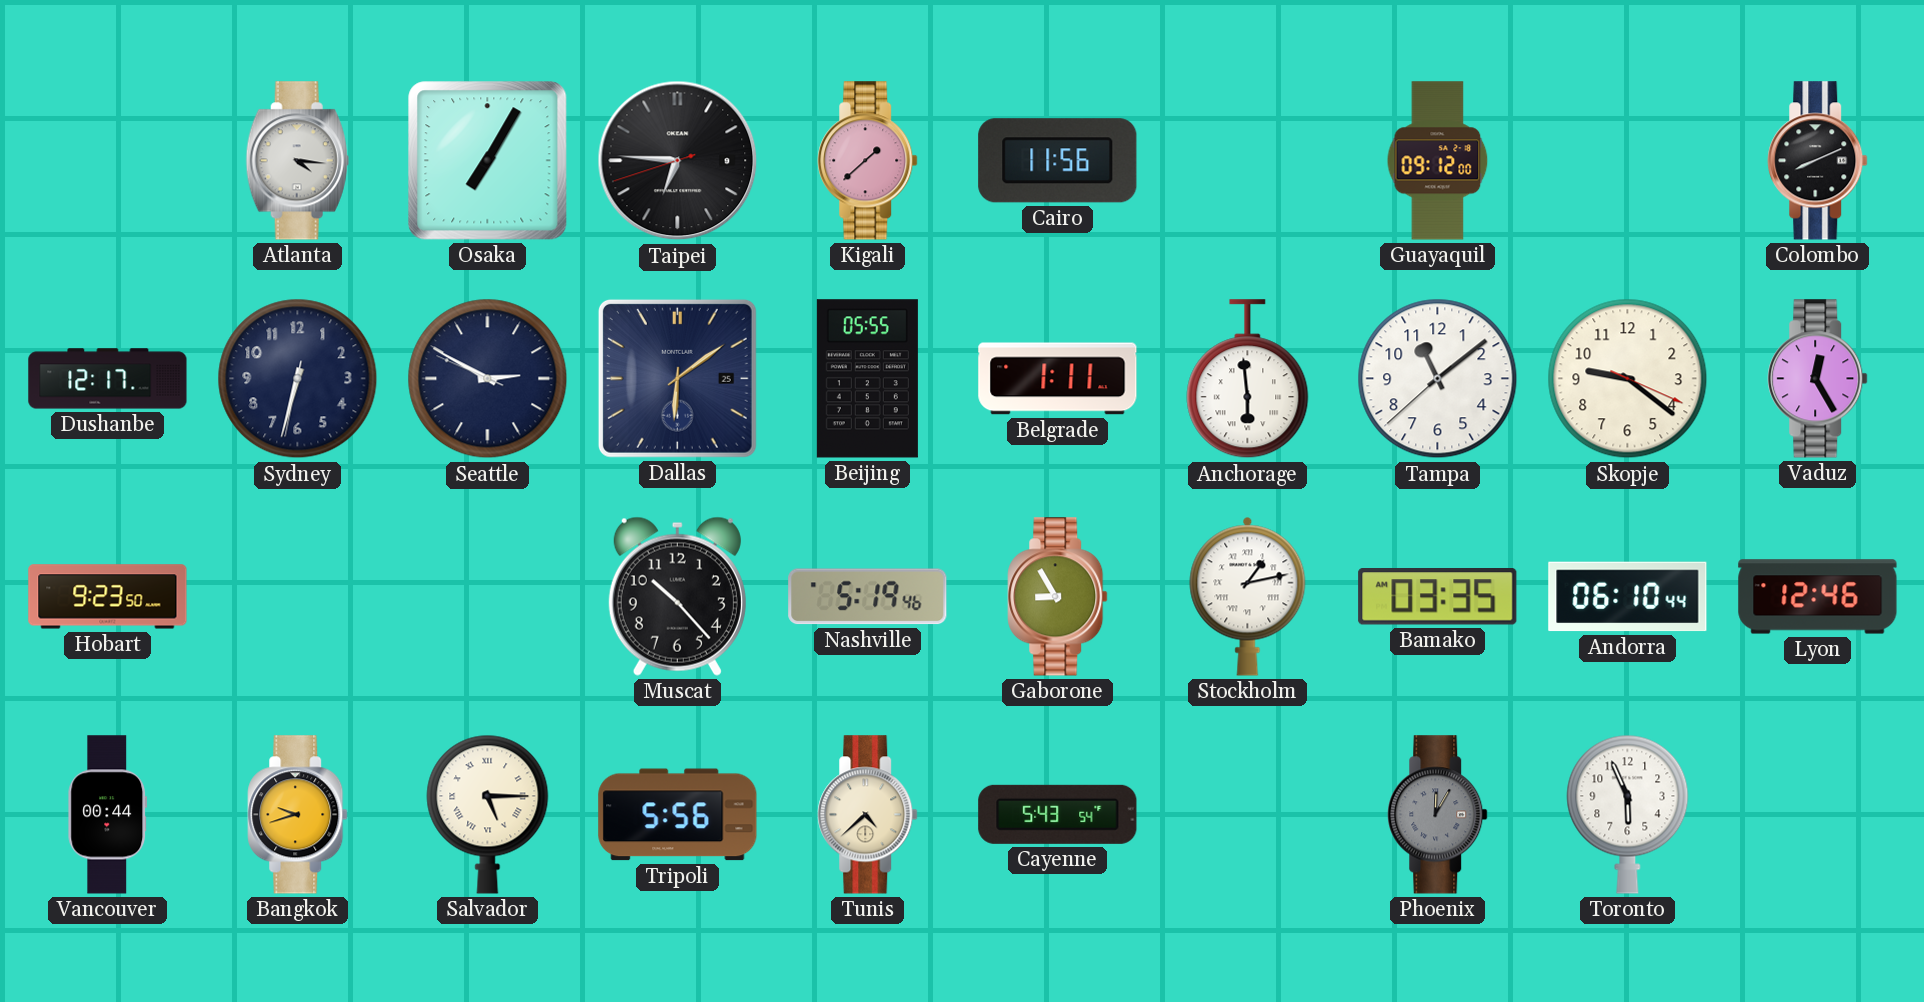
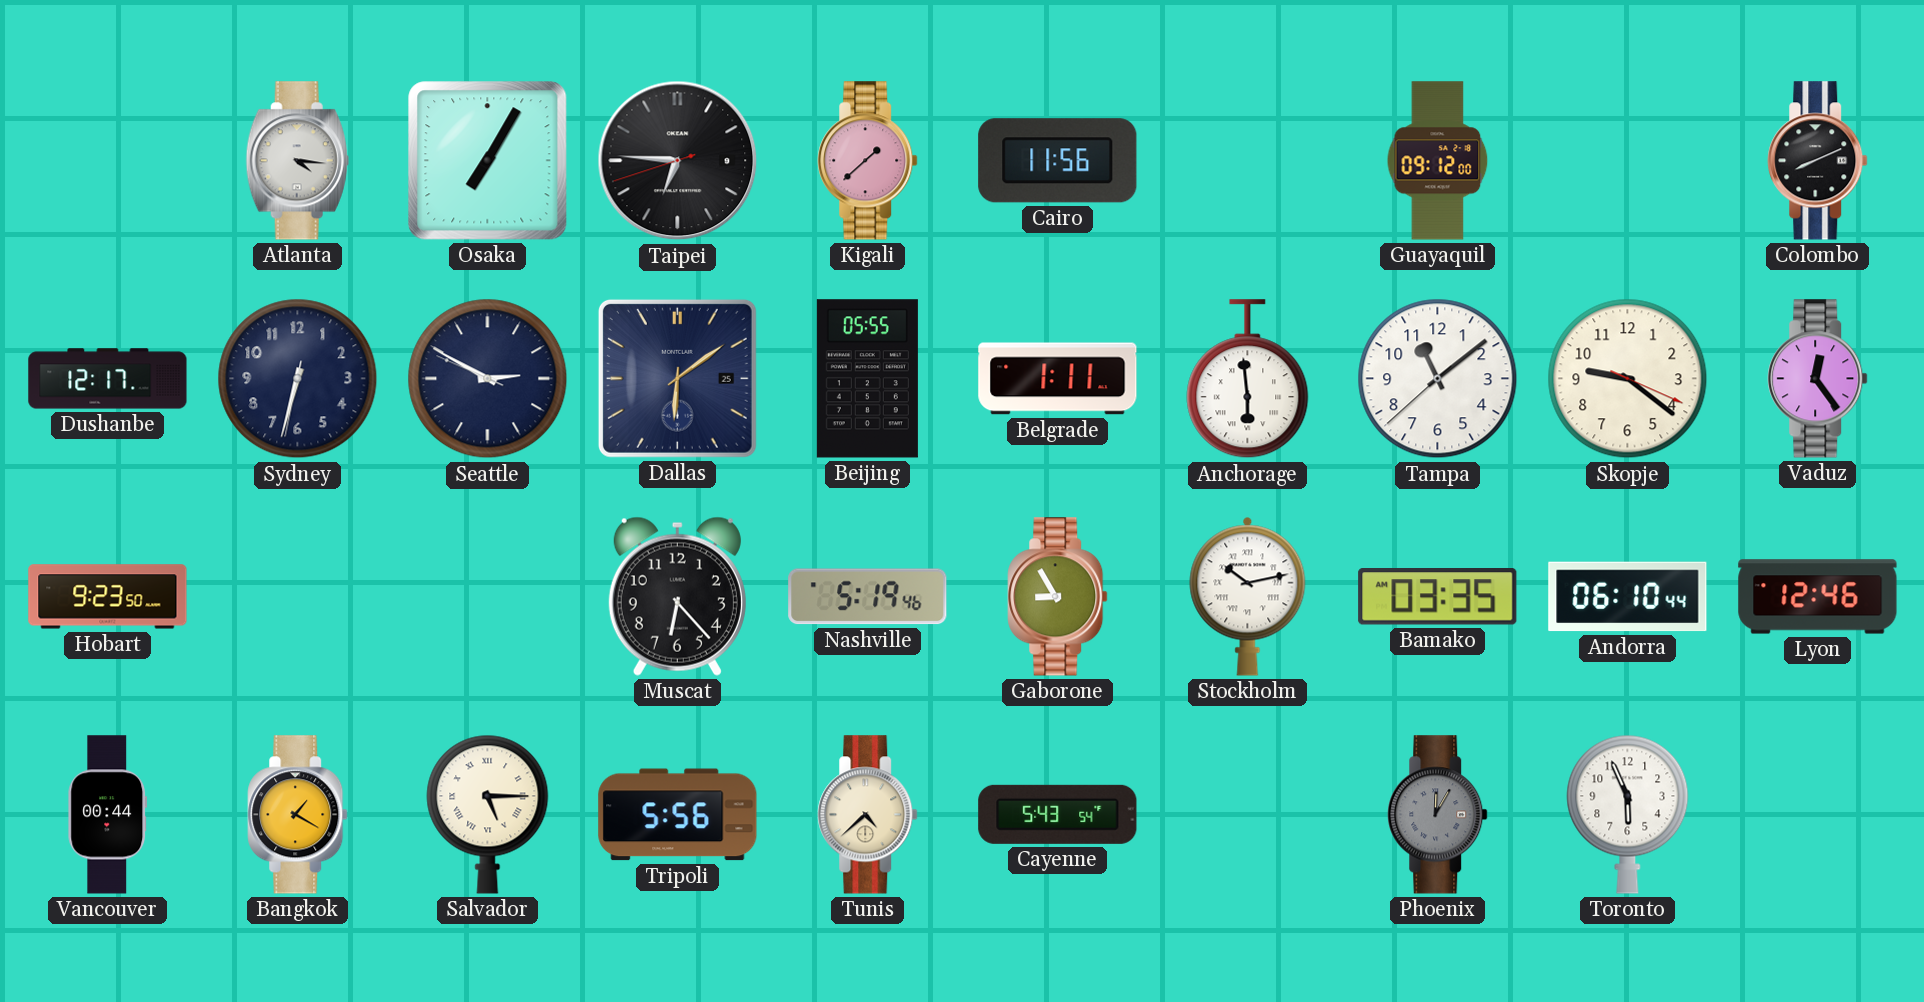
Vaduz: 12:25 -> 12:24 (1818, 379)
Muscat: 10:23 -> 6:23 (677, 596)
Stockholm: 1:13 -> 10:13 (1248, 596)
Bangkok: 9:42 -> 1:20 (298, 815)
